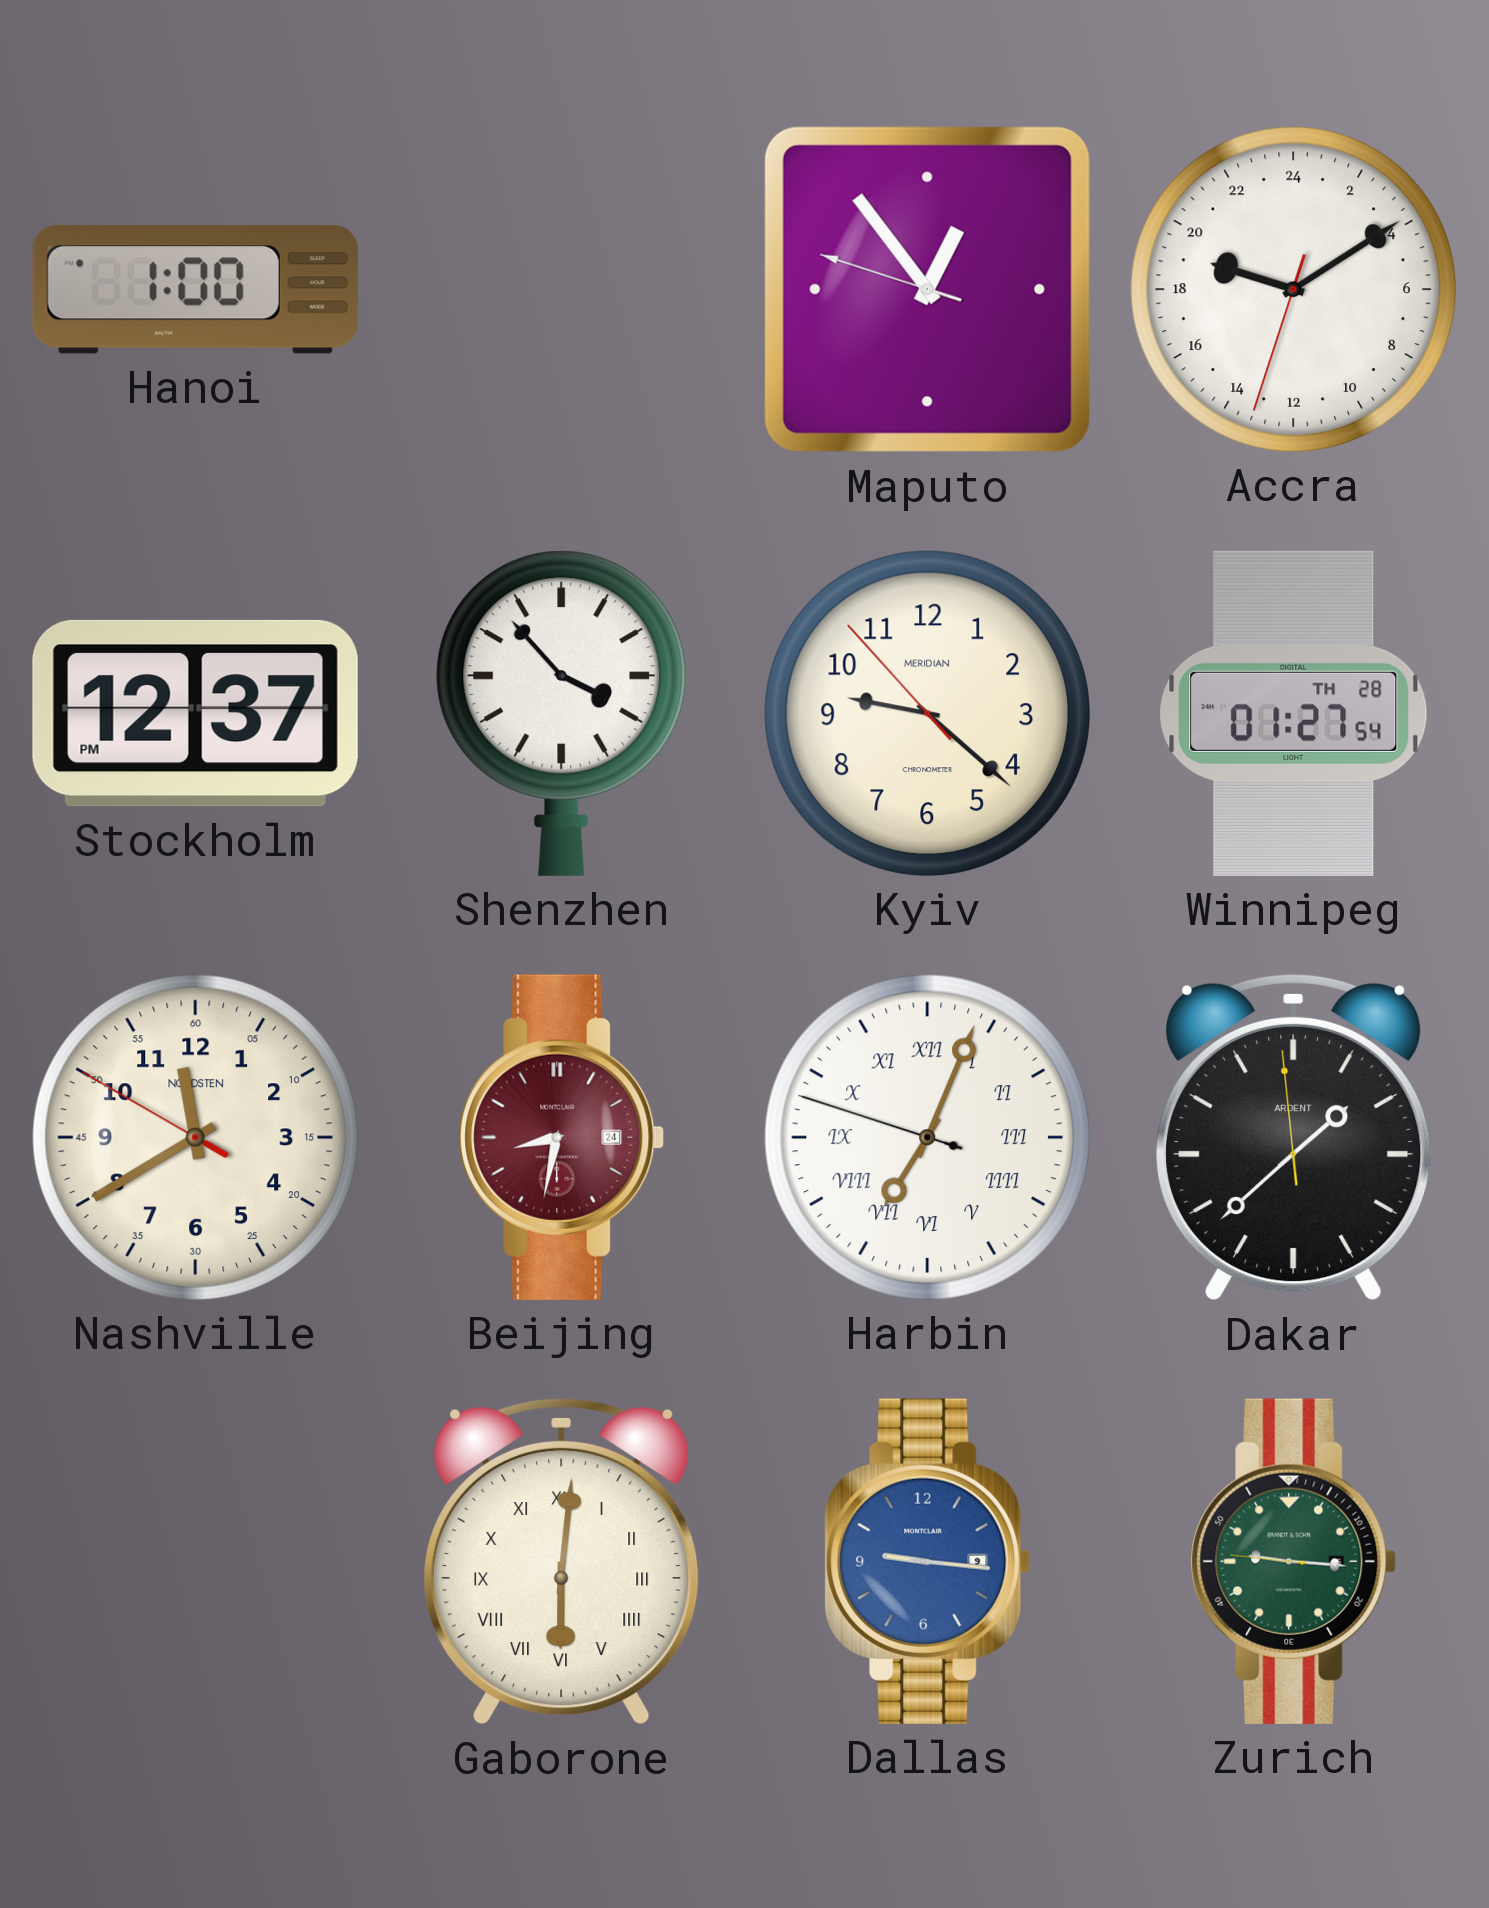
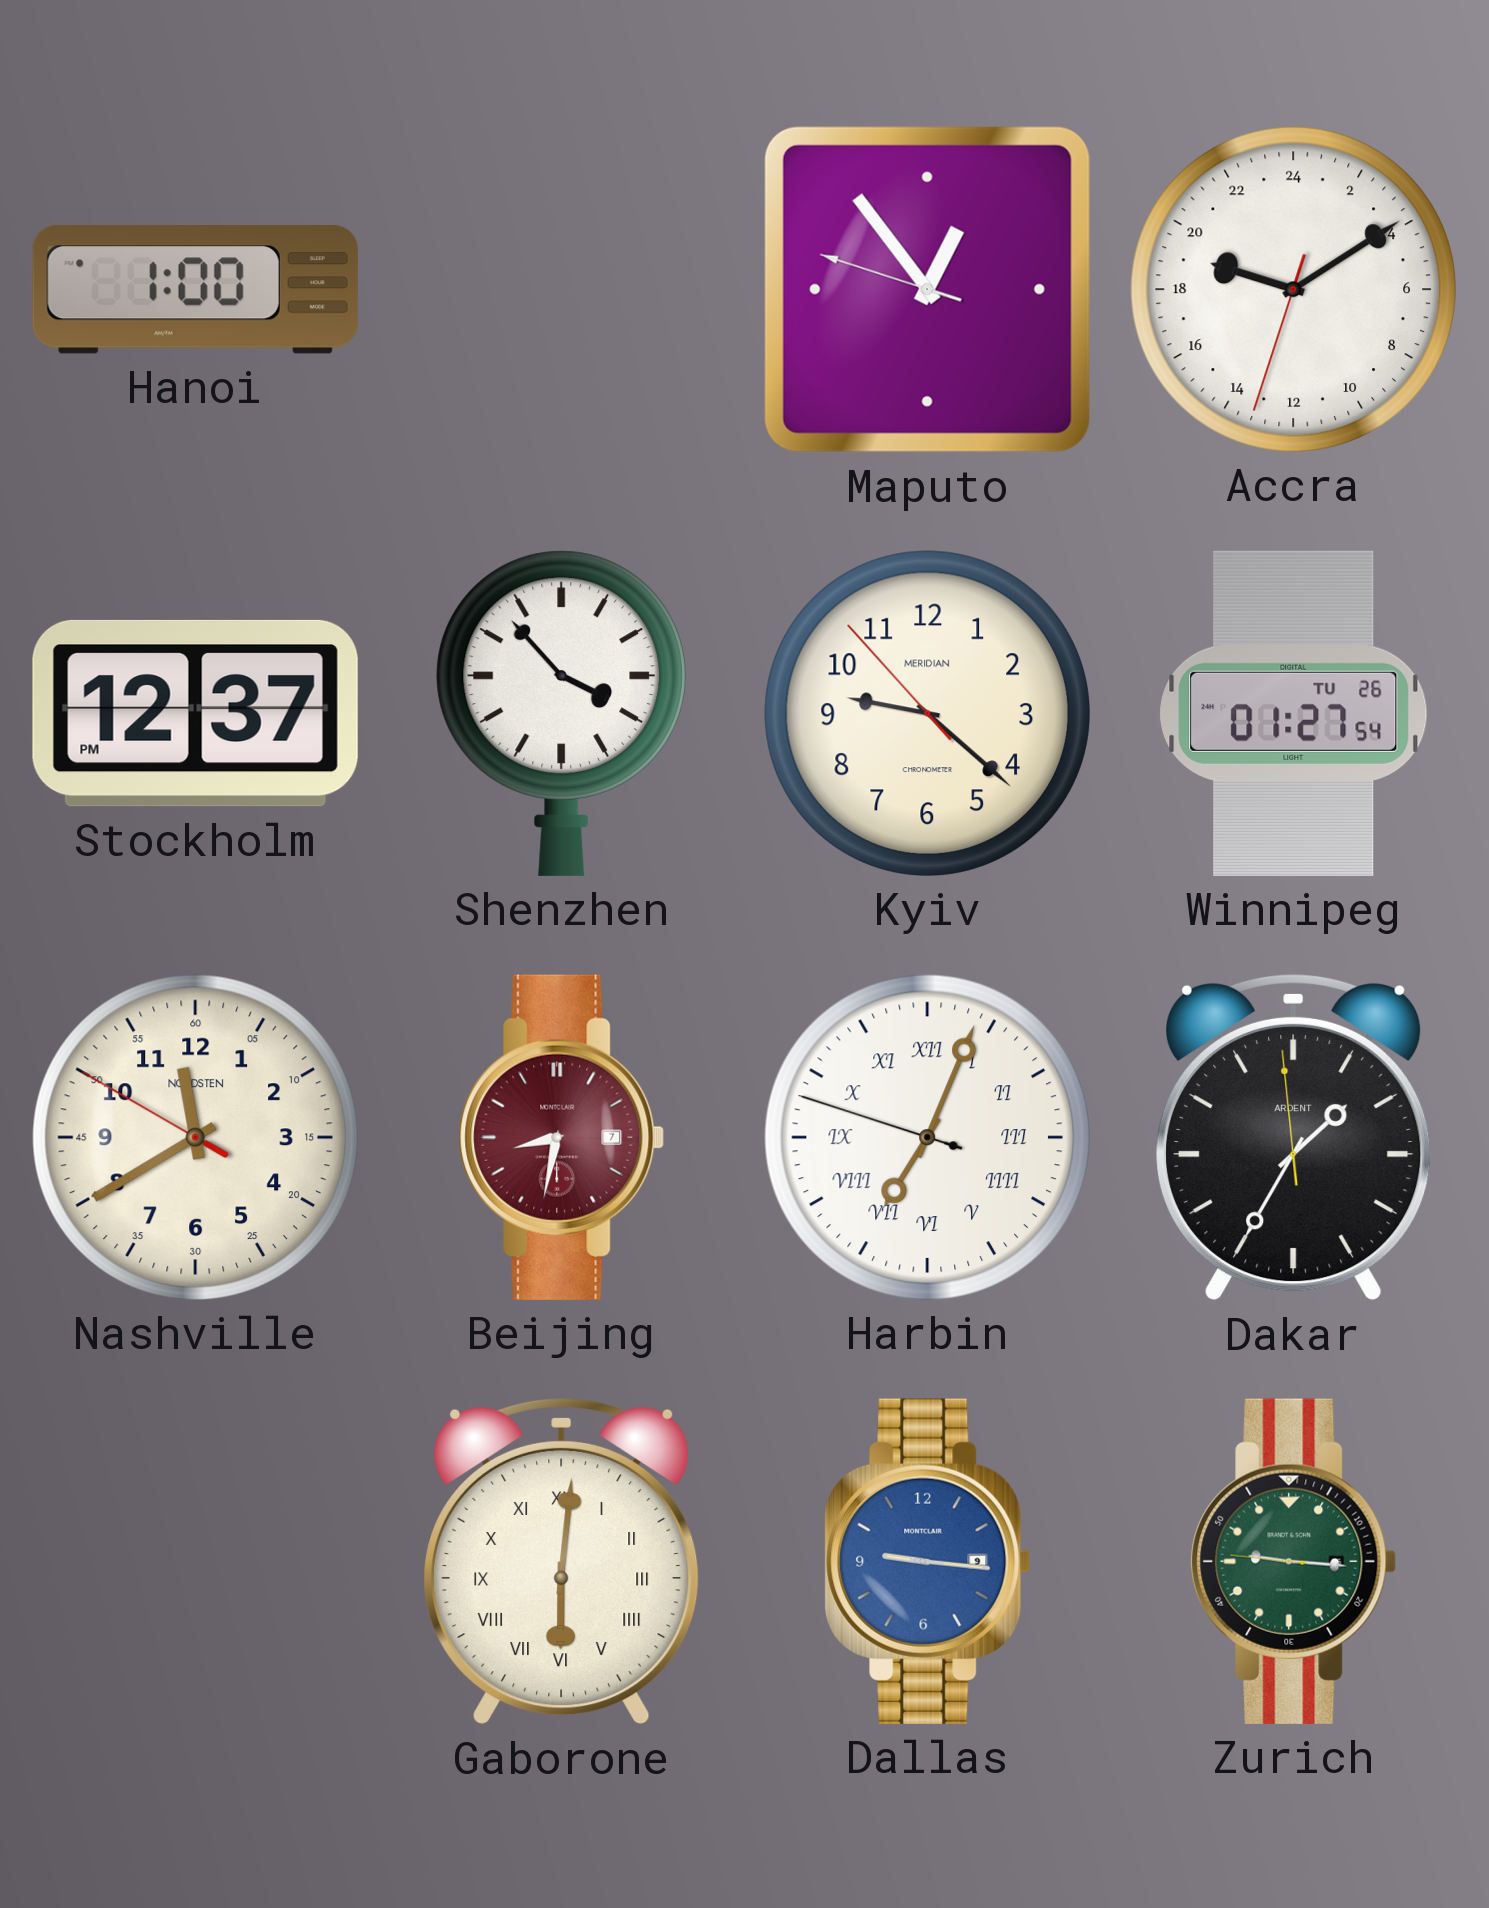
Winnipeg date: TH 28 -> TU 26 (1294, 713)
Beijing date: 24 -> 7 (562, 1137)
Dakar: 1:37 -> 1:34 (1294, 1137)
